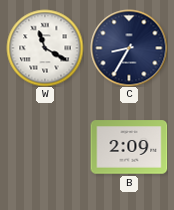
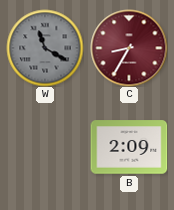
W dial: white -> grey (45, 48)
C dial: navy -> burgundy (129, 48)
